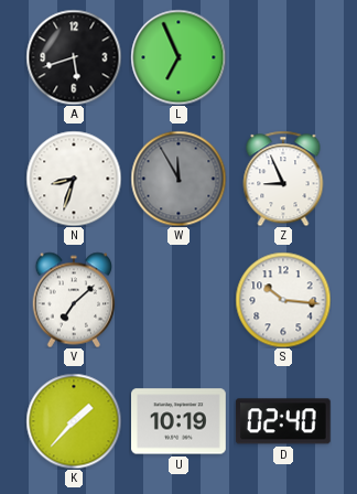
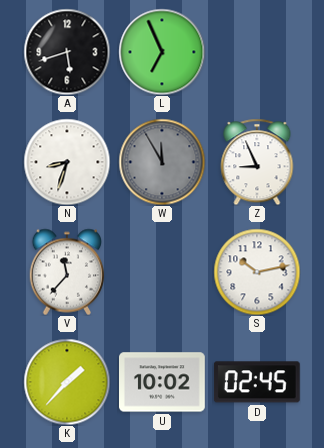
V: 7:08 -> 11:37 (67, 272)
S: 10:16 -> 10:13 (257, 272)
U: 10:19 -> 10:02 (163, 382)
D: 02:40 -> 02:45 (257, 382)
